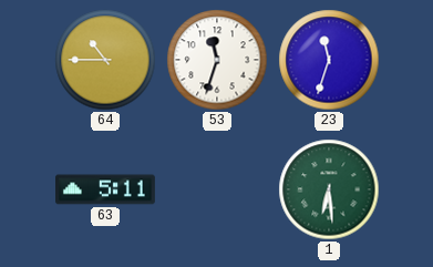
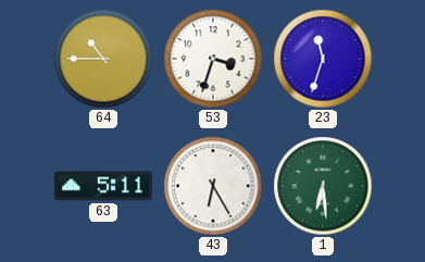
53: 11:33 -> 3:33 (213, 59)
43: none -> 6:25 (213, 186)
